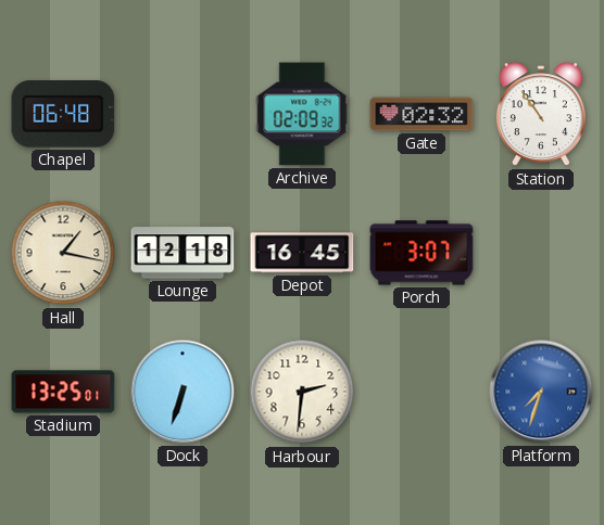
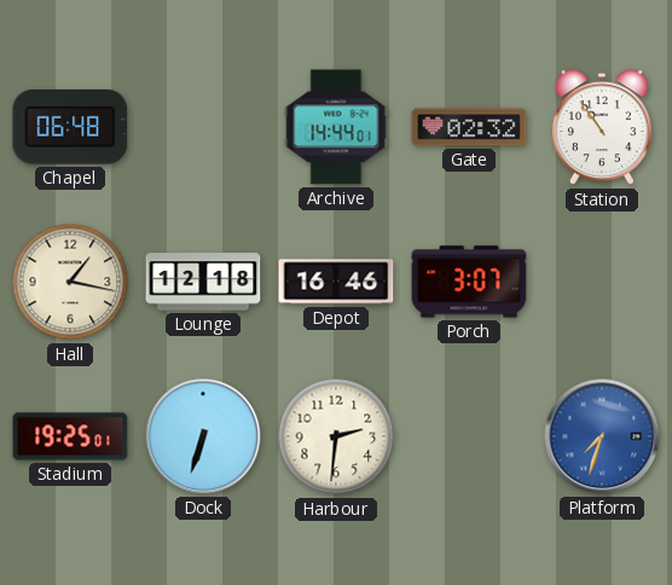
Archive: 02:09 -> 14:44 (336, 127)
Depot: 16:45 -> 16:46 (336, 282)
Stadium: 13:25 -> 19:25 (70, 436)
